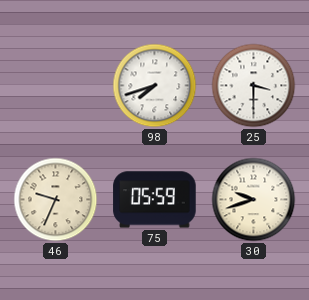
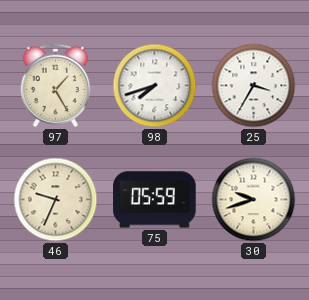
97: none -> 1:25 (55, 85)
25: 3:30 -> 3:35 (254, 86)
